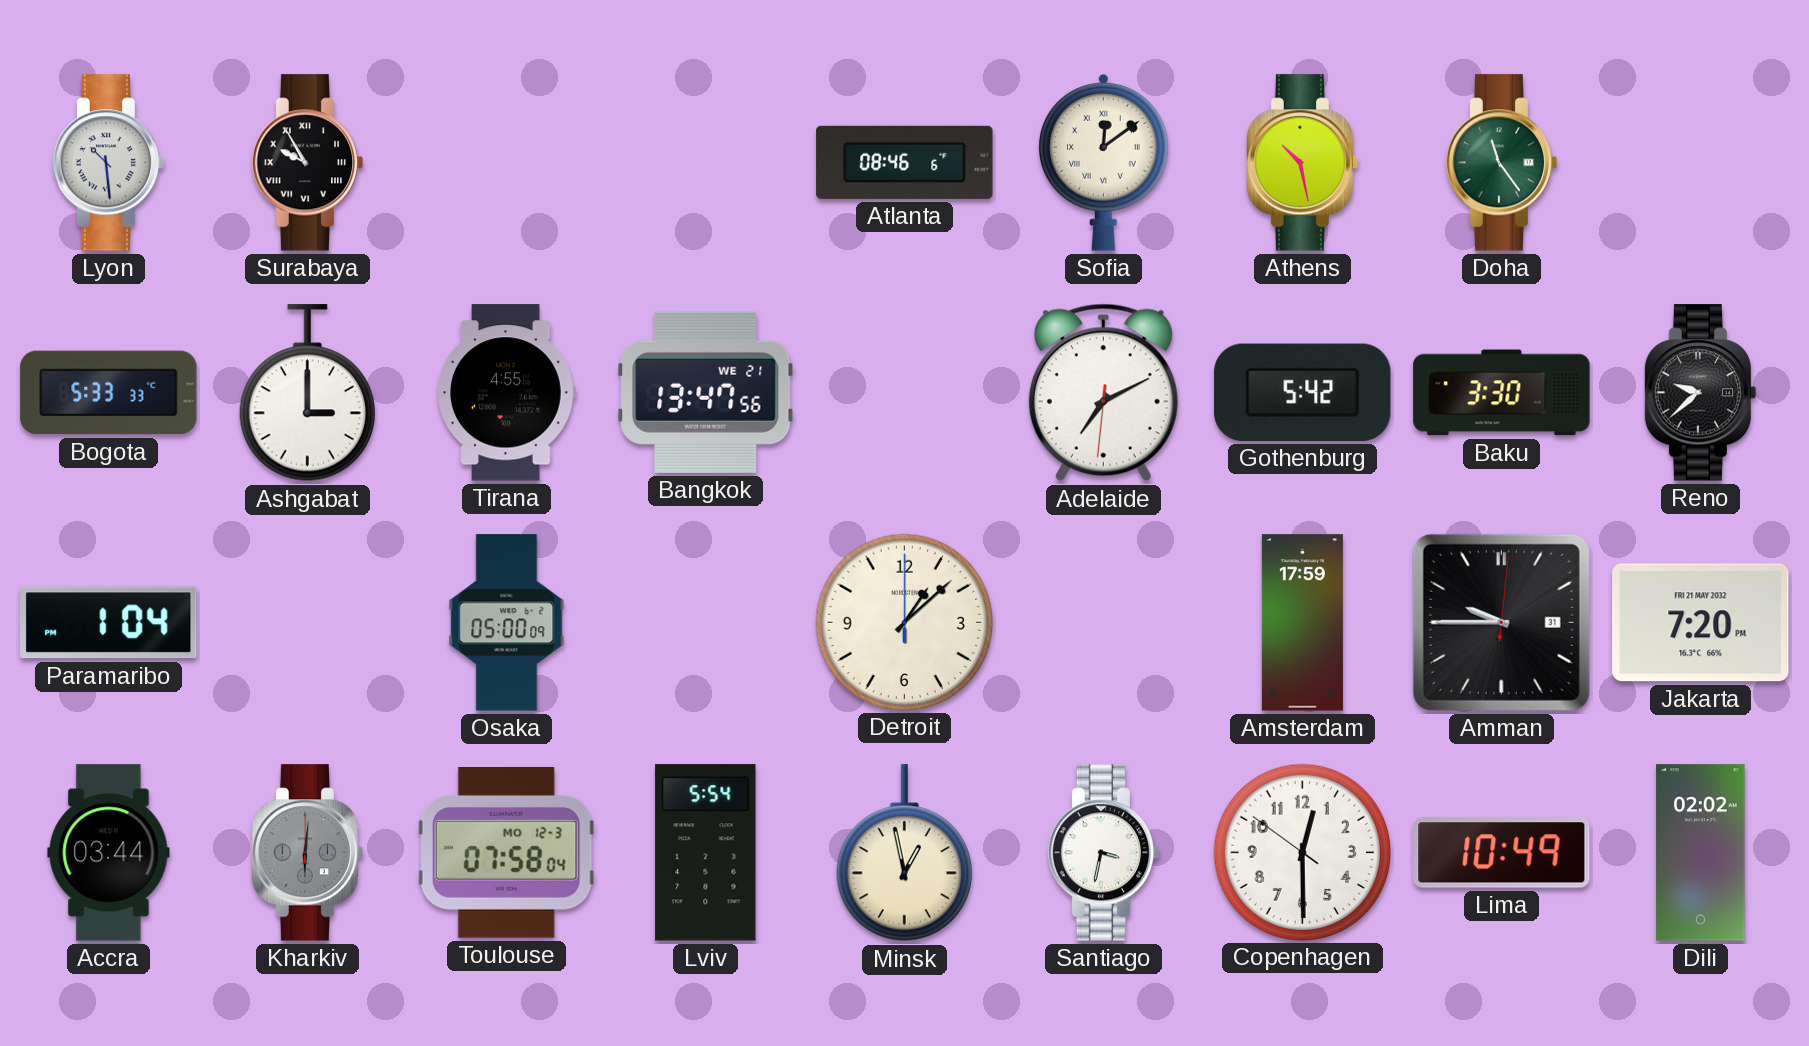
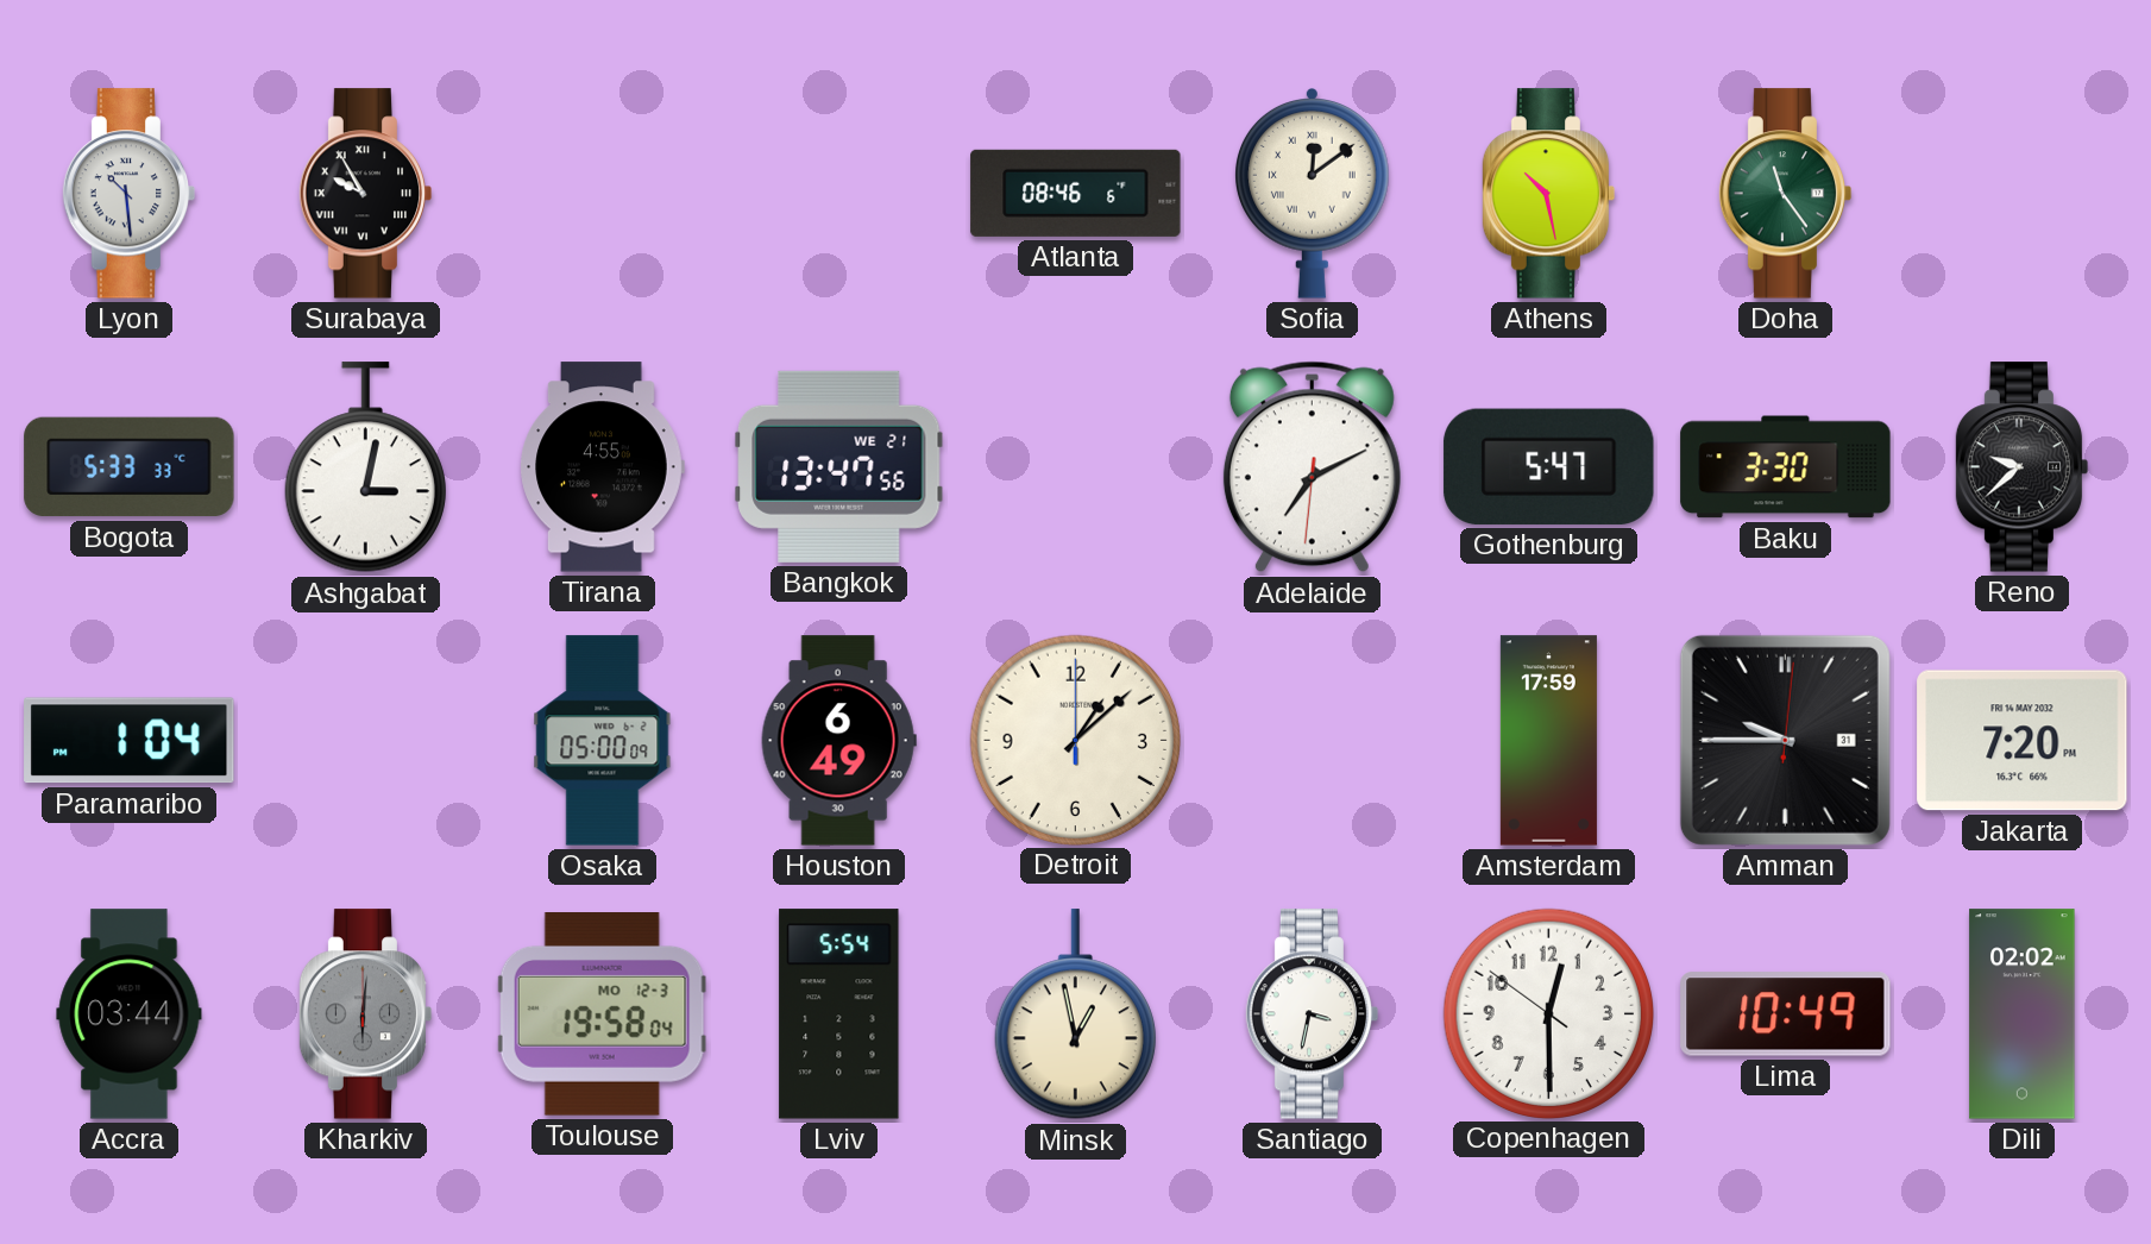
Ashgabat: 3:00 -> 3:02 (365, 467)
Gothenburg: 5:42 -> 5:47 (1549, 466)
Houston: none -> 6:49 (838, 741)
Jakarta date: FRI 21 MAY 2032 -> FRI 14 MAY 2032 (2023, 741)
Toulouse: 07:58 -> 19:58 (602, 1014)
